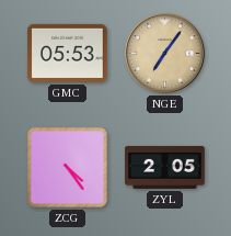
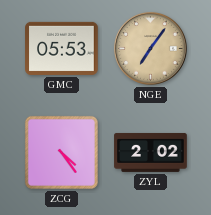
ZYL: 2:05 -> 2:02 (151, 152)
